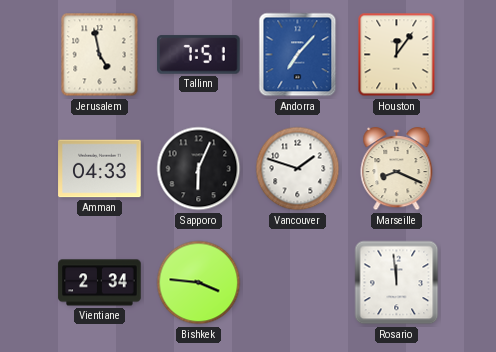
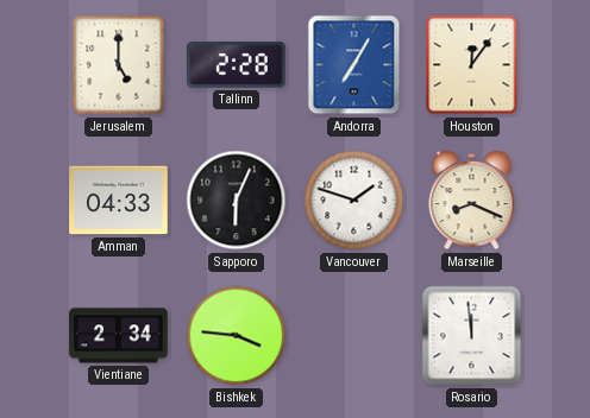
Jerusalem: 4:58 -> 5:00 (119, 65)
Tallinn: 7:51 -> 2:28 (237, 65)
Andorra: 7:07 -> 7:05 (354, 65)
